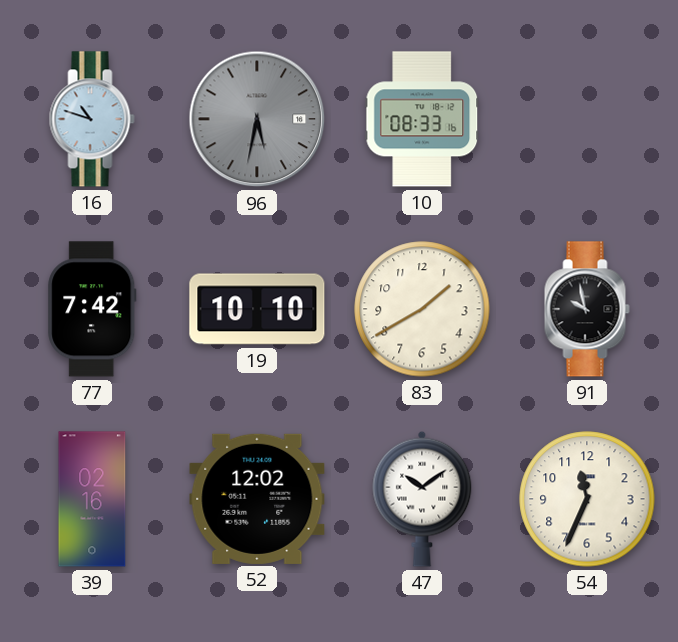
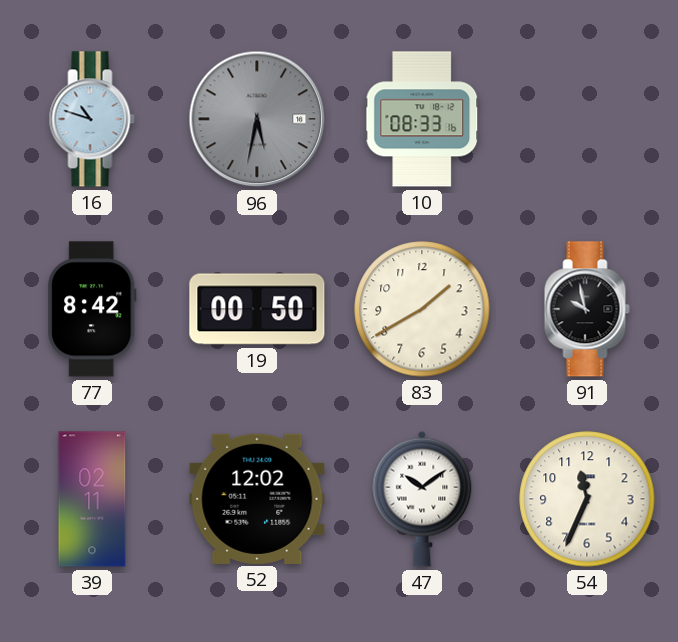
77: 7:42 -> 8:42 (92, 309)
19: 10:10 -> 00:50 (257, 309)
39: 02:16 -> 02:11 (92, 499)
